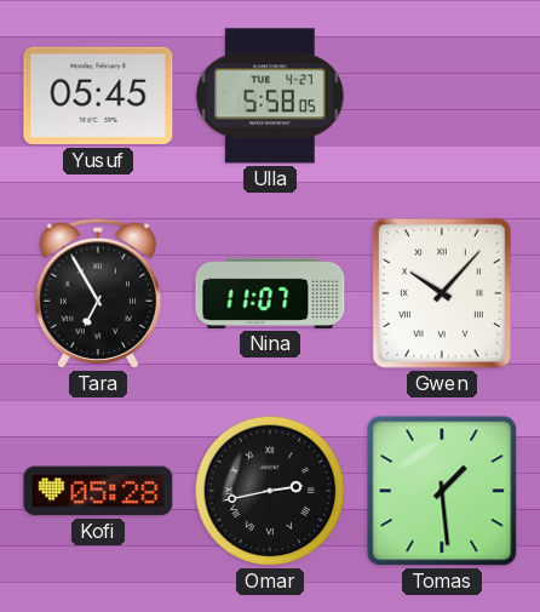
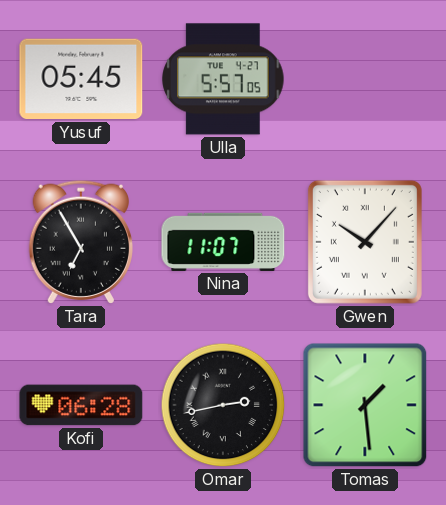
Ulla: 5:58 -> 5:57 (223, 79)
Kofi: 05:28 -> 06:28 (81, 405)
